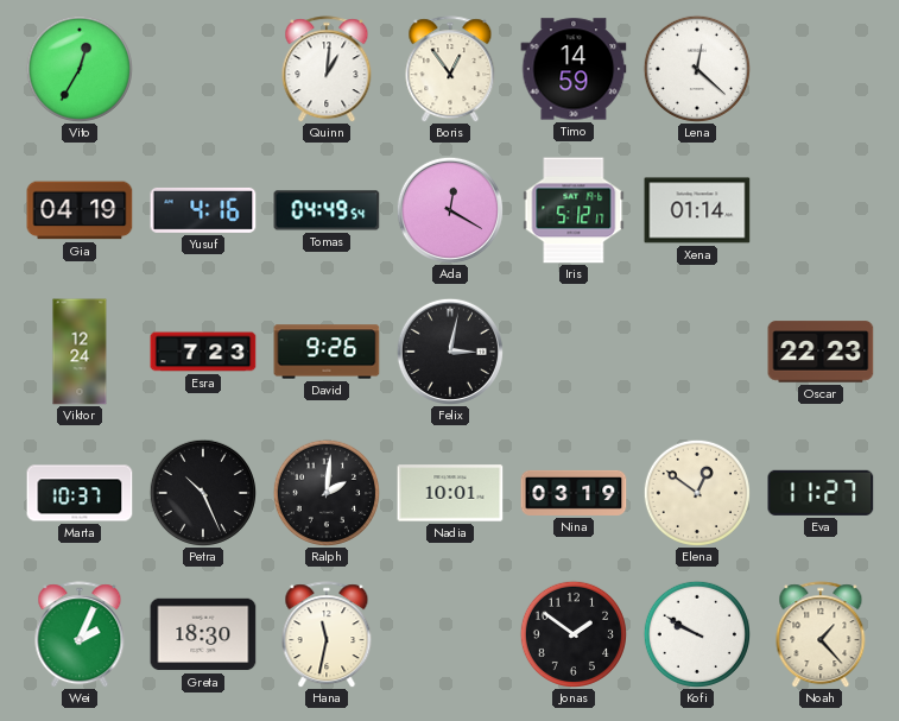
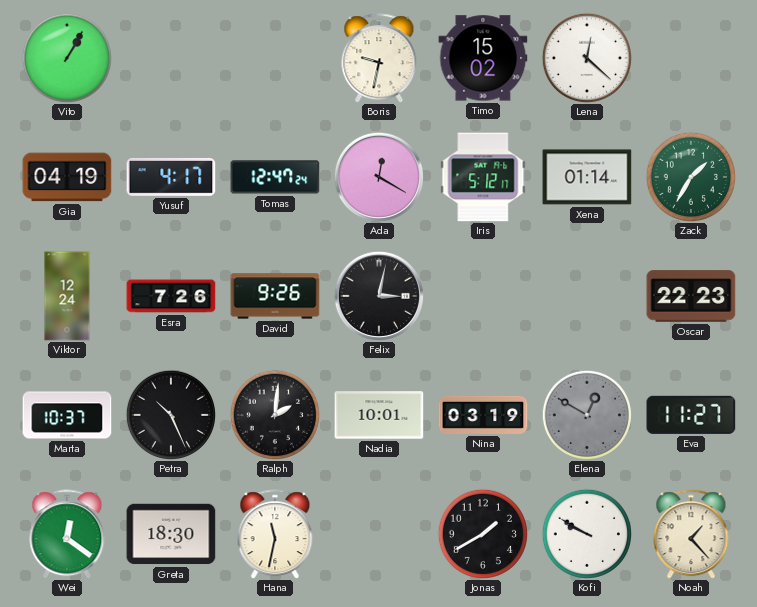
Vito: 12:35 -> 1:05 (66, 57)
Quinn: 1:01 -> none (327, 69)
Boris: 12:54 -> 9:32 (379, 58)
Timo: 14:59 -> 15:02 (483, 58)
Yusuf: 4:16 -> 4:17 (171, 177)
Tomas: 04:49 -> 12:47 (275, 177)
Zack: none -> 1:35 (690, 176)
Esra: 7:23 -> 7:26 (171, 296)
Elena: 12:51 -> 12:50 (586, 414)
Elena dial: cream -> grey (586, 414)
Wei: 2:04 -> 12:21 (67, 534)
Jonas: 1:51 -> 1:40 (482, 533)
